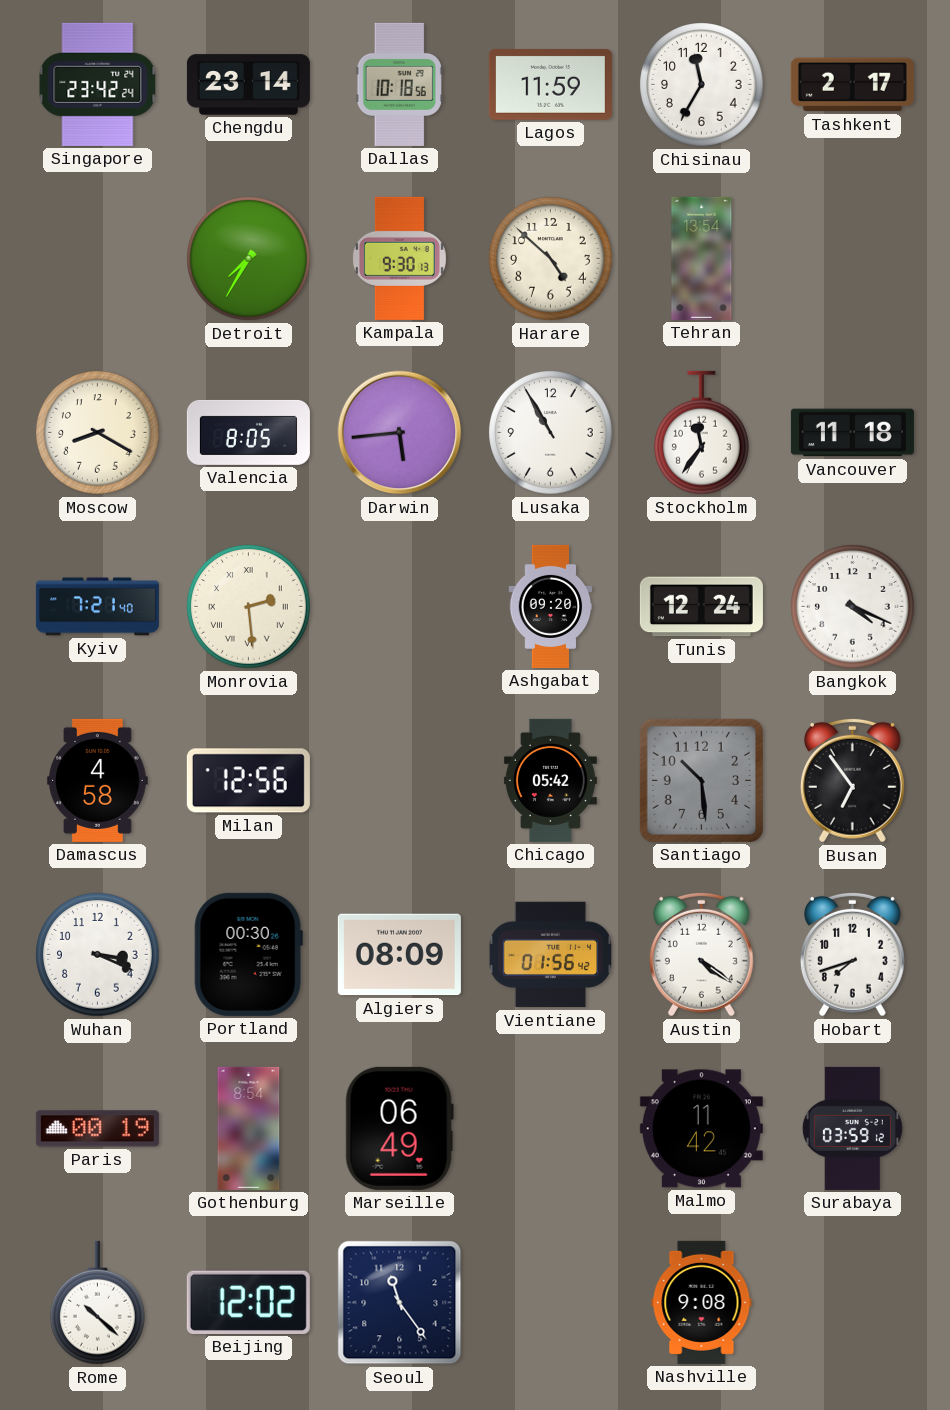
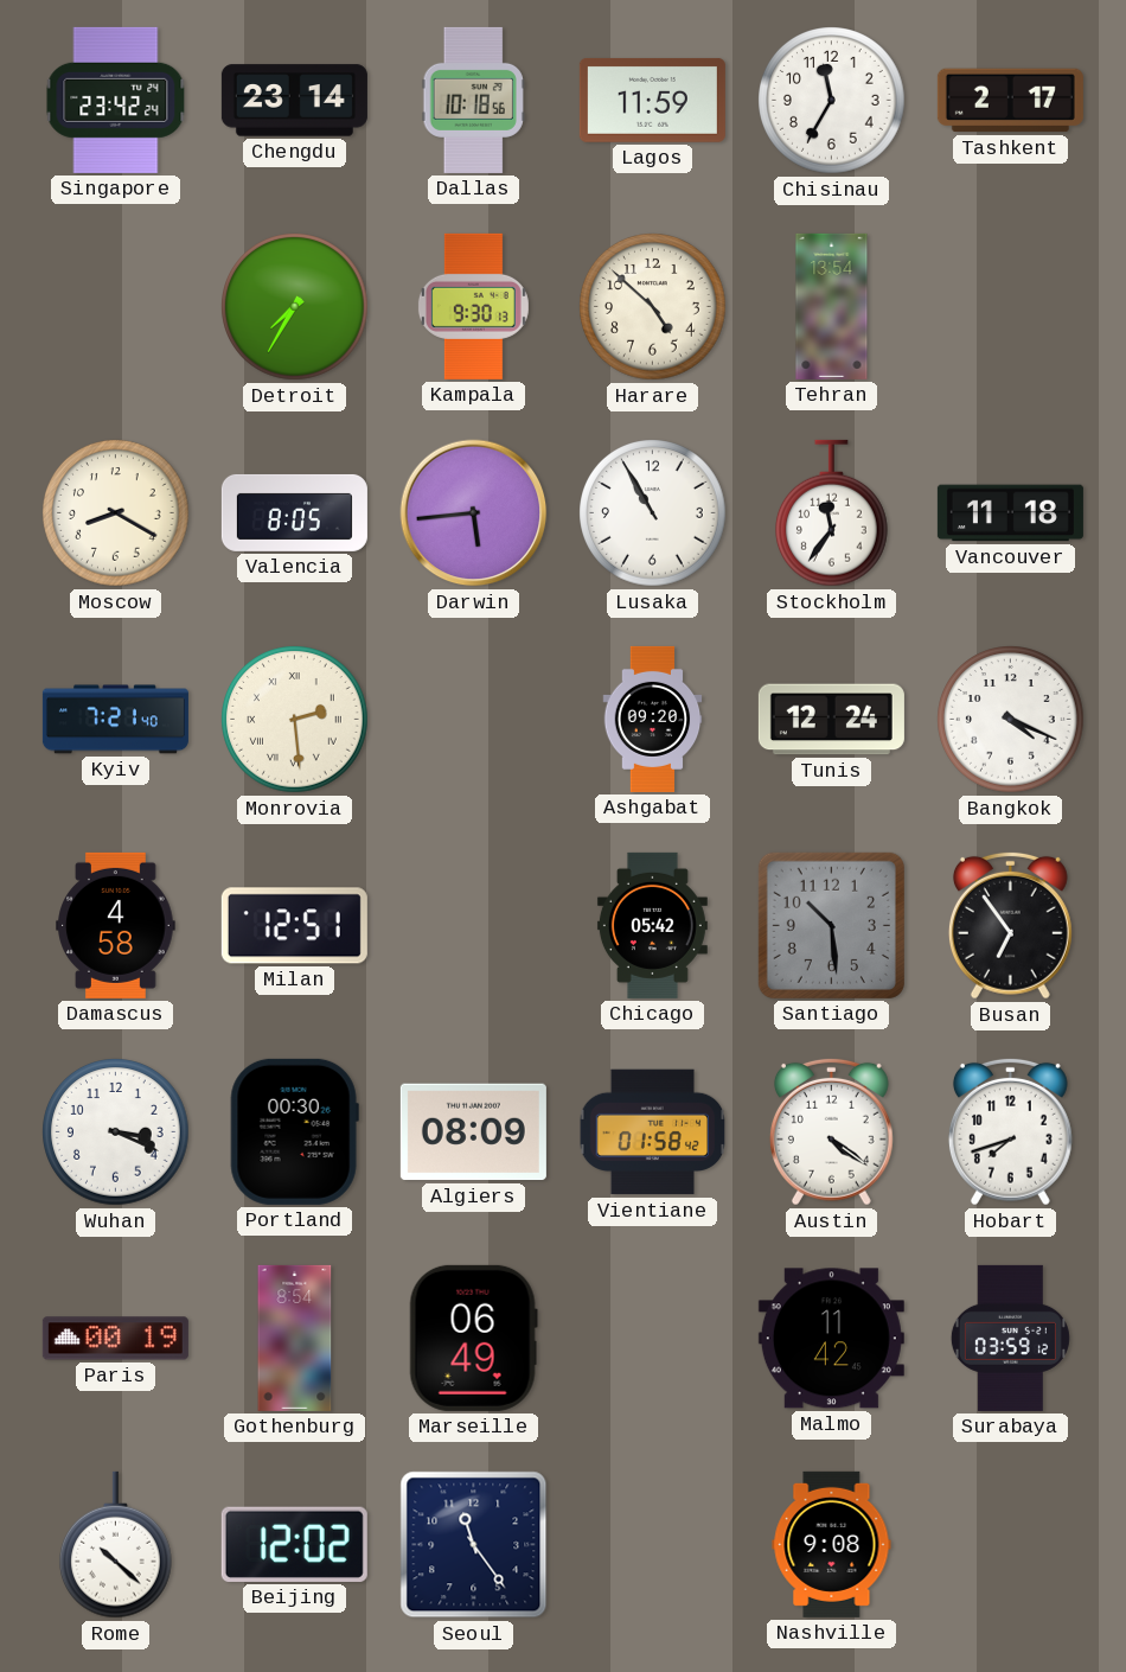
Milan: 12:56 -> 12:51 (294, 926)
Vientiane: 01:56 -> 01:58 (653, 1132)
